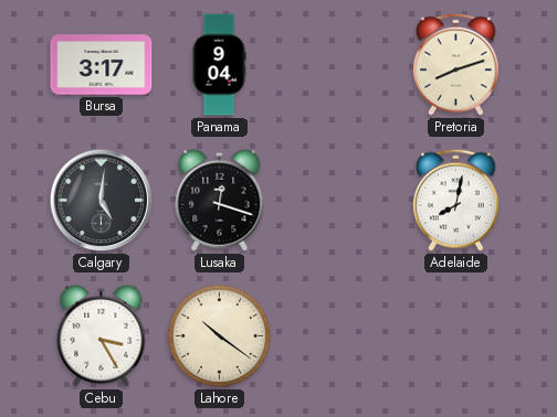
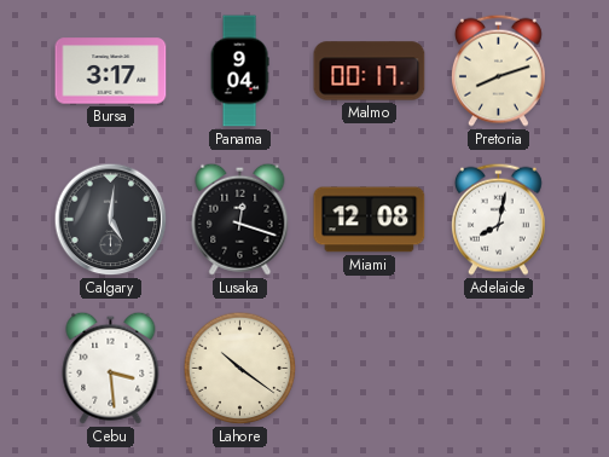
Malmo: none -> 00:17 (370, 71)
Miami: none -> 12:08 (370, 220)
Cebu: 3:25 -> 3:29 (111, 368)
